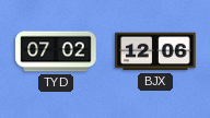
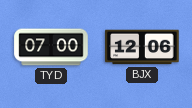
TYD: 07:02 -> 07:00 (51, 47)
